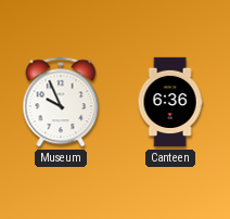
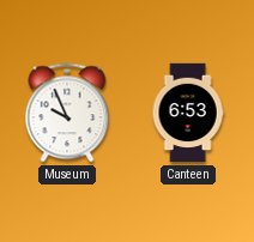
Canteen: 6:36 -> 6:53 (188, 113)
